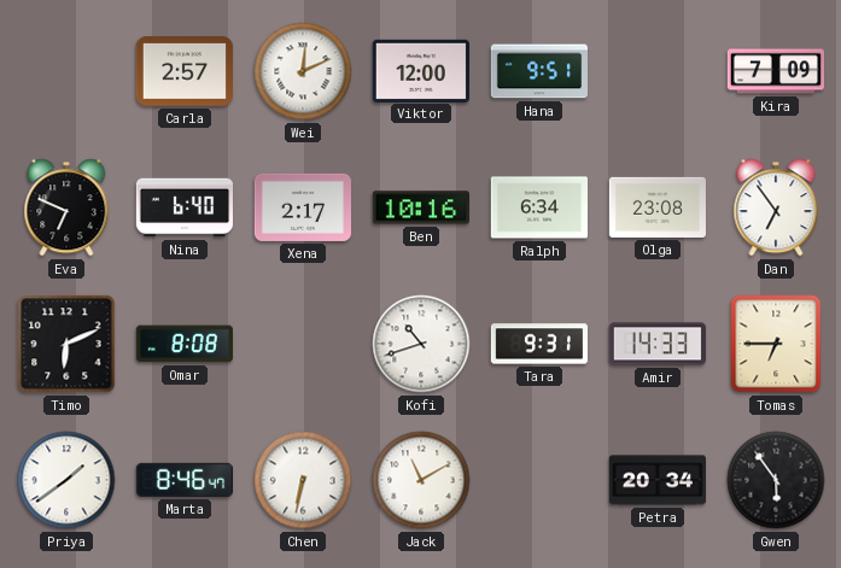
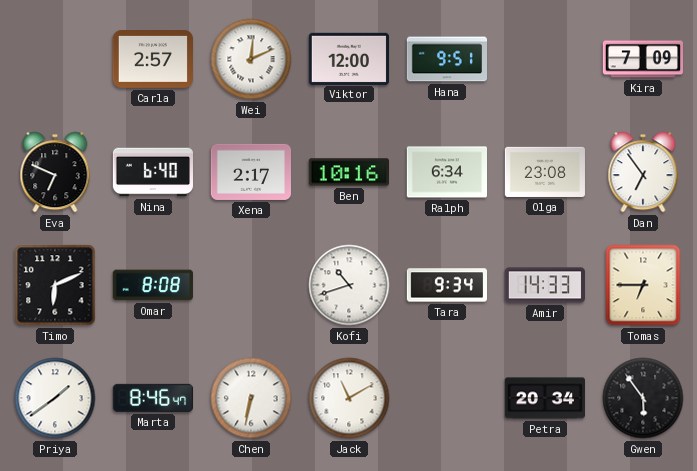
Tara: 9:31 -> 9:34 (446, 285)
